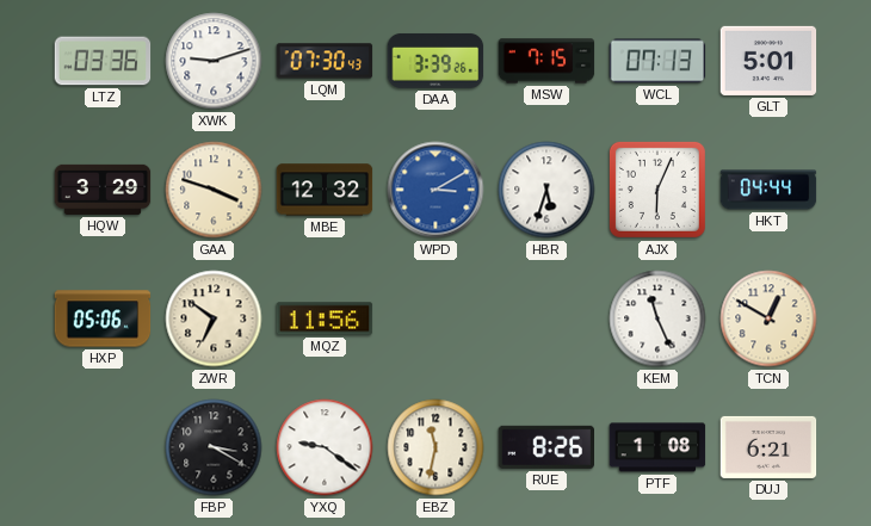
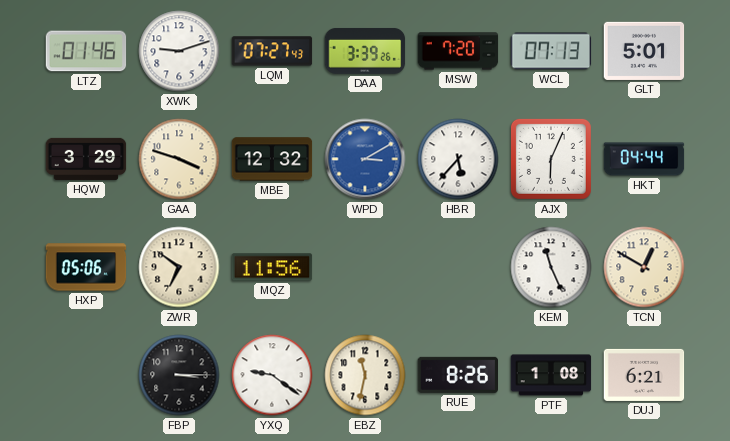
LTZ: 03:36 -> 01:46 (86, 51)
LQM: 07:30 -> 07:27 (272, 51)
MSW: 7:15 -> 7:20 (458, 51)
HBR: 5:33 -> 5:37 (458, 159)
FBP: 3:20 -> 3:15 (179, 375)
